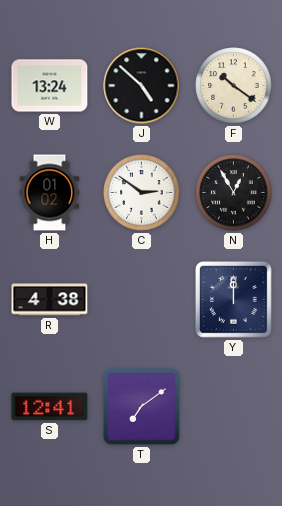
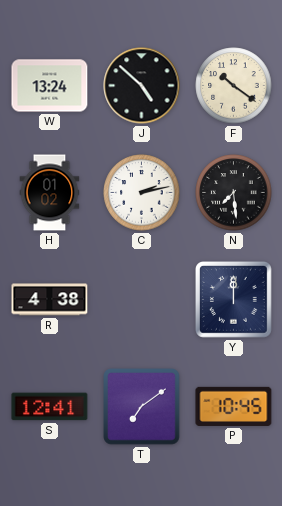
C: 2:51 -> 2:13 (142, 193)
N: 12:55 -> 7:29 (234, 193)
P: none -> 10:45 (234, 406)
